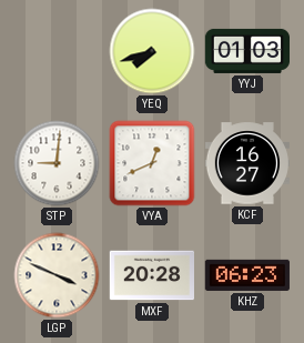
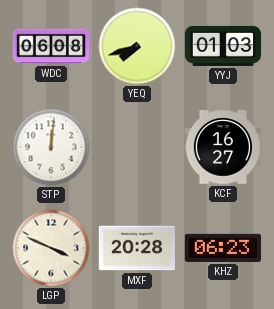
WDC: none -> 06:08 (51, 46)
STP: 9:01 -> 12:01 (51, 147)
VYA: 12:41 -> none (152, 163)
